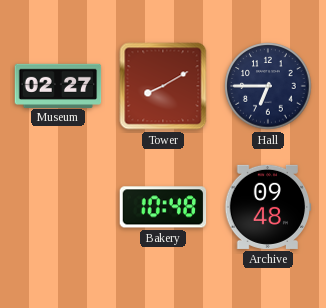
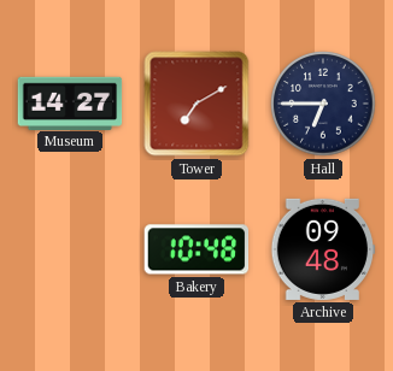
Museum: 02:27 -> 14:27 (70, 102)
Tower: 8:10 -> 7:10 (196, 104)
